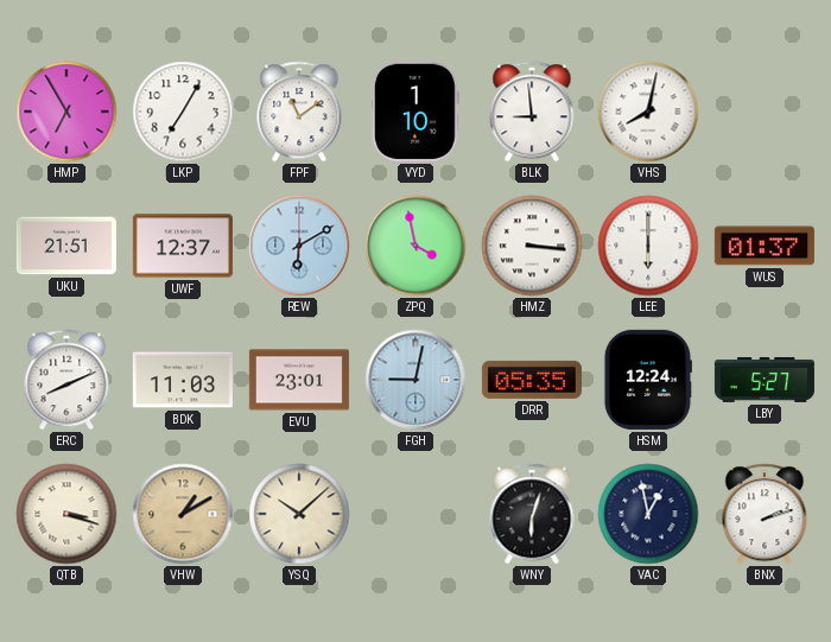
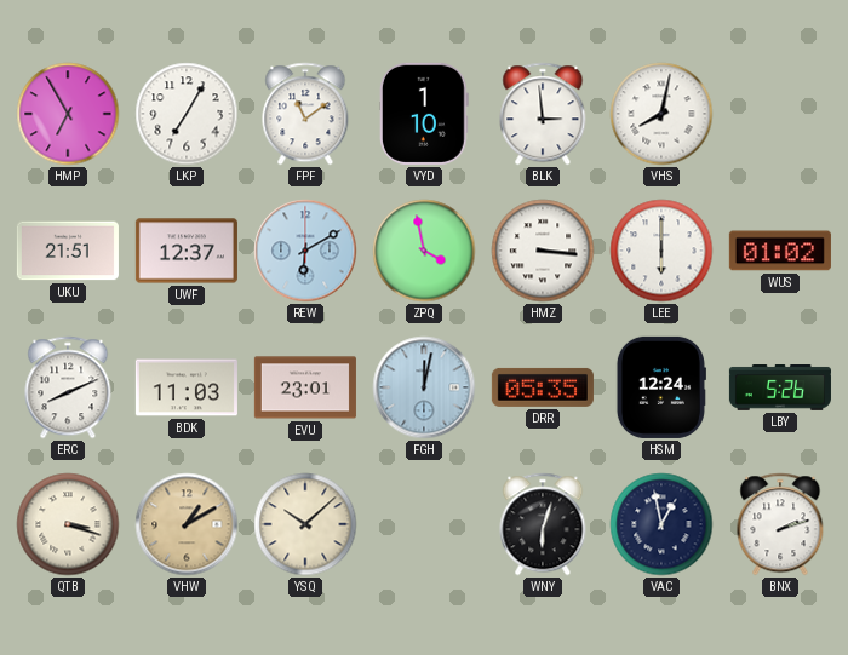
BLK: 8:59 -> 2:59 (543, 114)
WUS: 01:37 -> 01:02 (780, 251)
FGH: 9:02 -> 12:02 (424, 387)
LBY: 5:27 -> 5:26 (780, 389)
